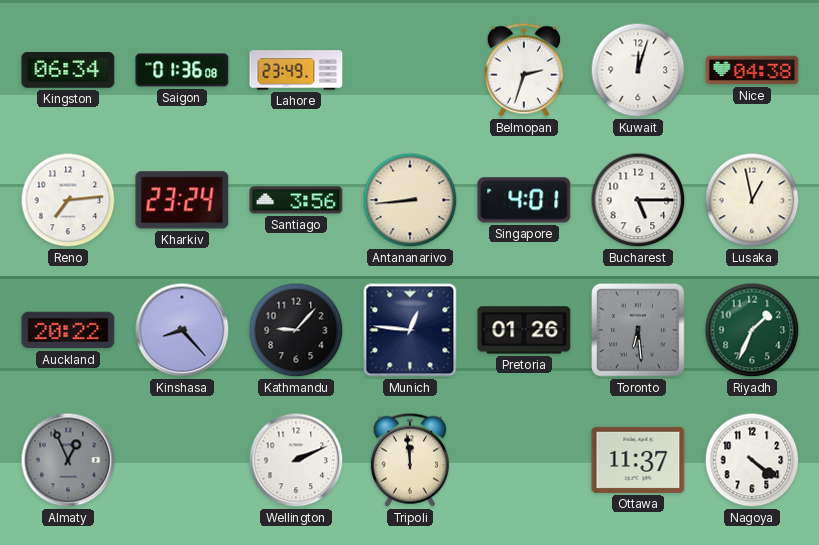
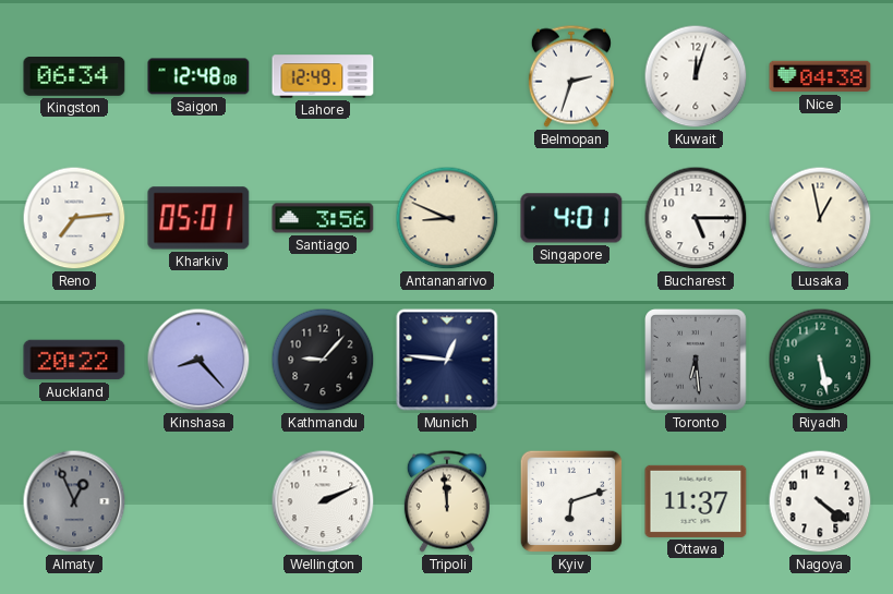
Saigon: 01:36 -> 12:48 (198, 76)
Lahore: 23:49 -> 12:49 (323, 76)
Kharkiv: 23:24 -> 05:01 (198, 218)
Antananarivo: 8:44 -> 8:49 (447, 218)
Pretoria: 01:26 -> none (524, 330)
Riyadh: 1:34 -> 5:28 (820, 360)
Kyiv: none -> 6:12 (571, 501)
